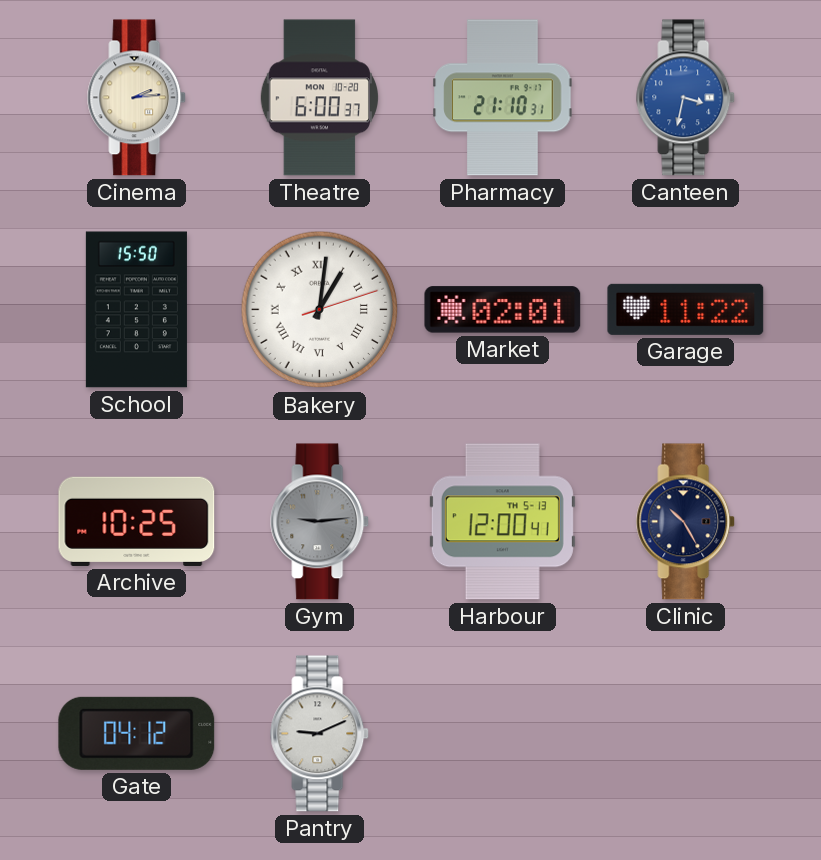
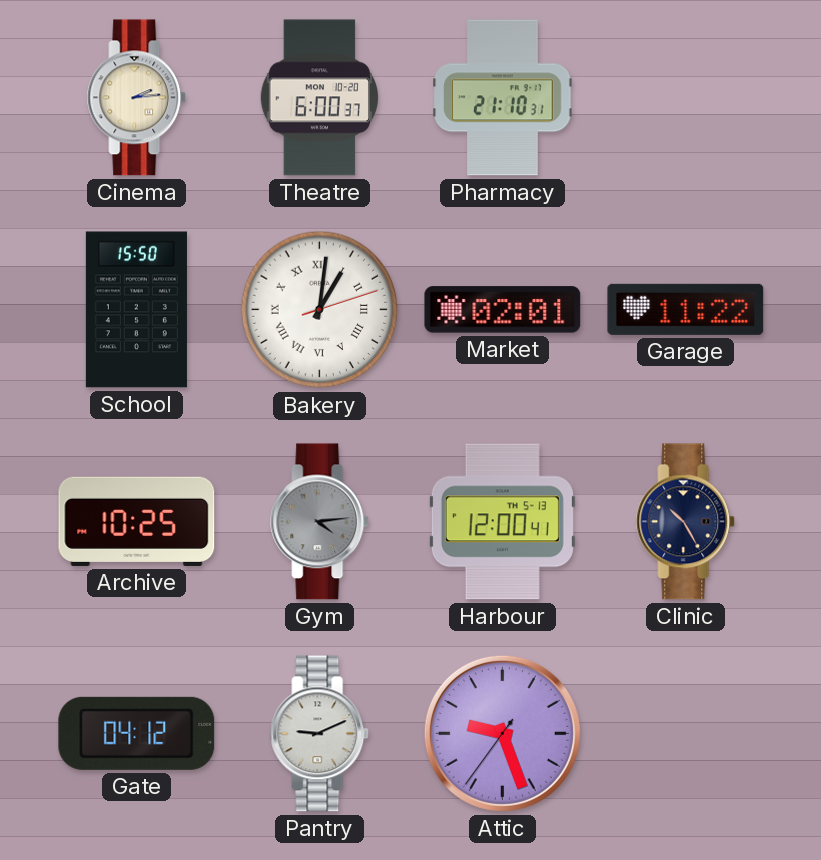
Canteen: 3:32 -> none (686, 98)
Gym: 9:14 -> 4:14 (320, 522)
Attic: none -> 9:26 (502, 733)
